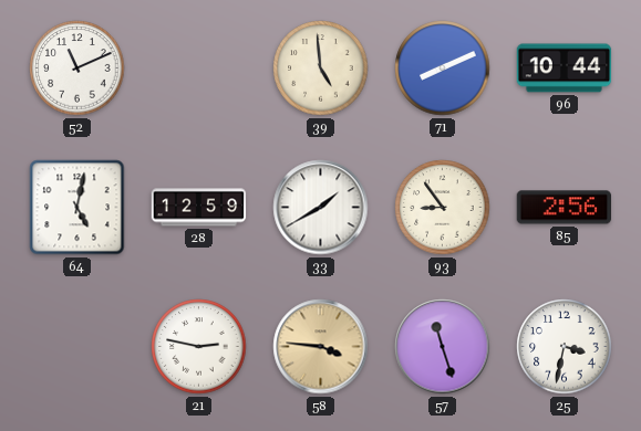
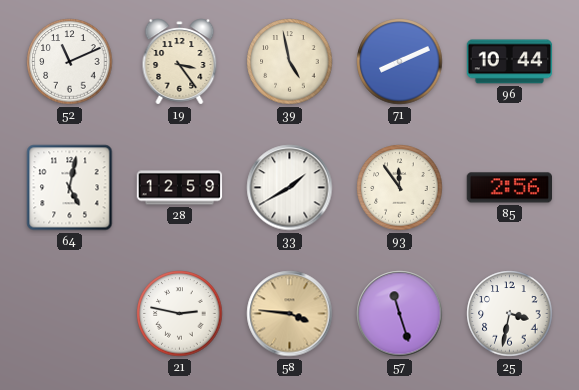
19: none -> 3:24 (180, 62)
39: 4:59 -> 4:58 (290, 62)
93: 8:54 -> 11:54 (400, 188)
